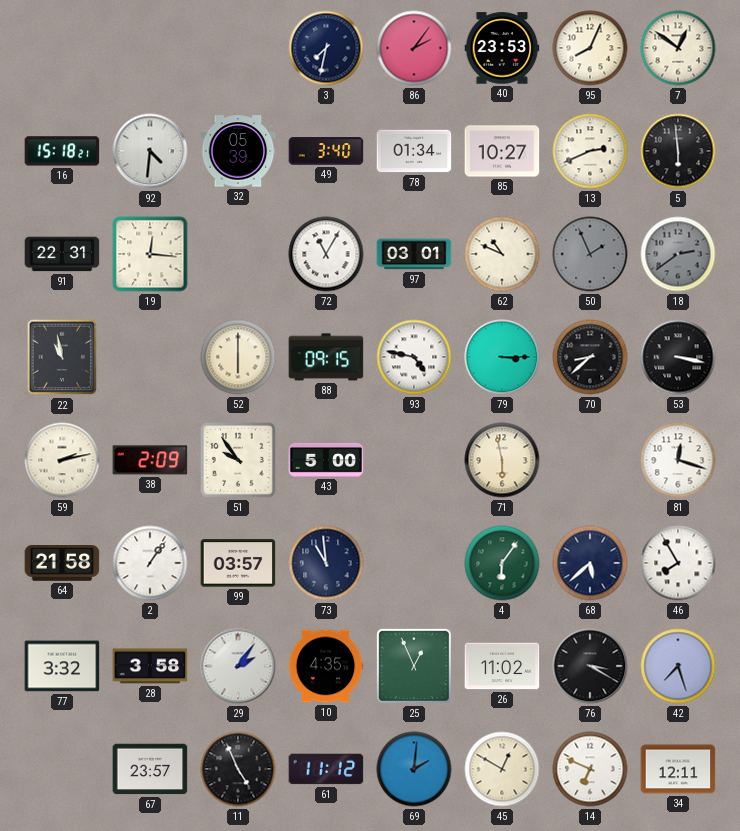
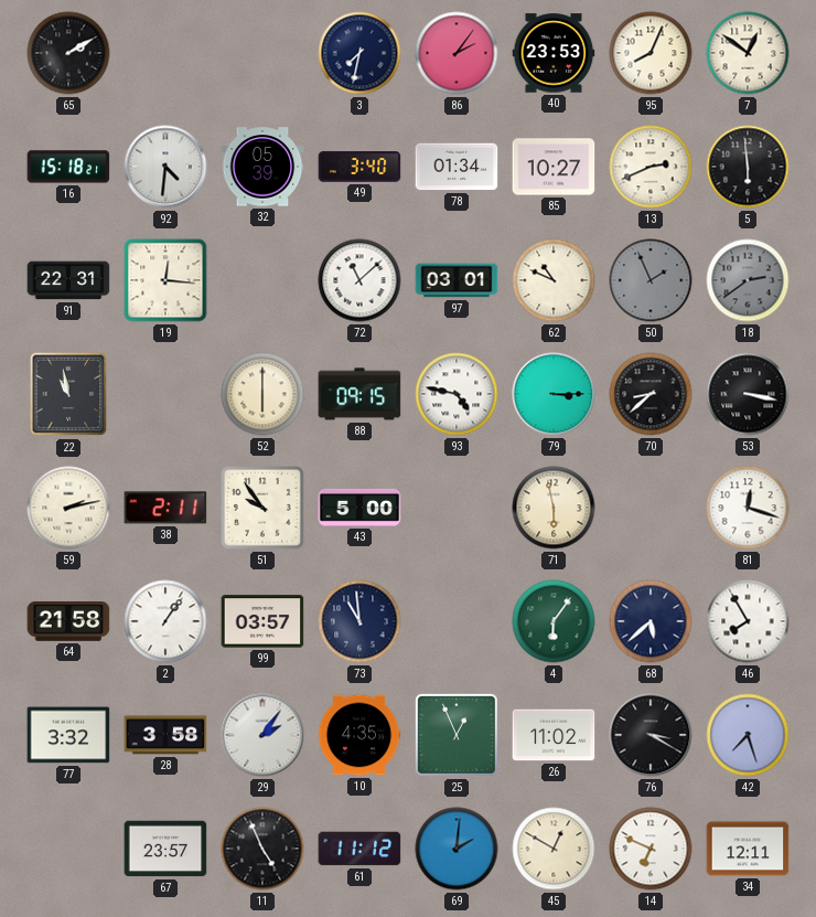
65: none -> 2:10 (68, 53)
72: 11:05 -> 11:08 (359, 280)
38: 2:09 -> 2:11 (165, 508)
